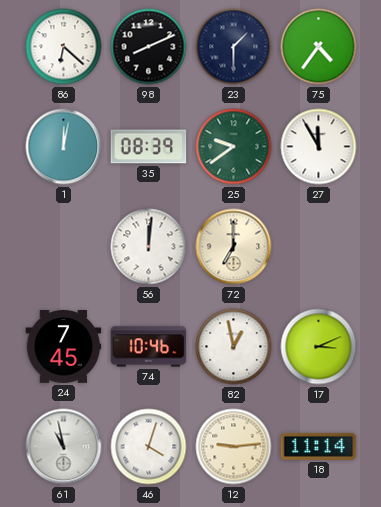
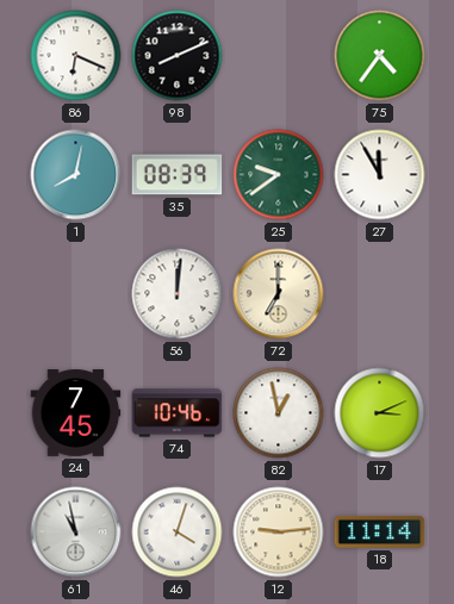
86: 6:22 -> 6:19 (76, 56)
23: 1:30 -> none (234, 47)
1: 12:02 -> 8:02 (76, 175)
